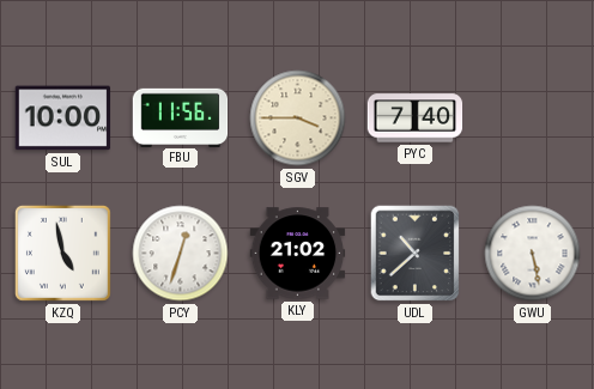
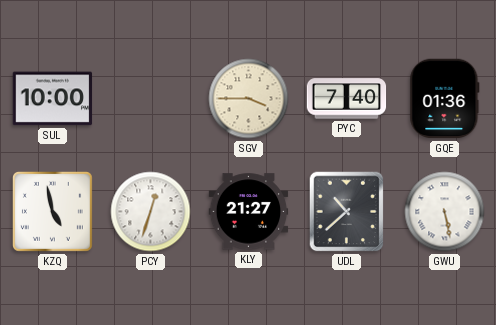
FBU: 11:56 -> none (181, 117)
GQE: none -> 01:36 (445, 99)
KLY: 21:02 -> 21:27 (249, 212)
